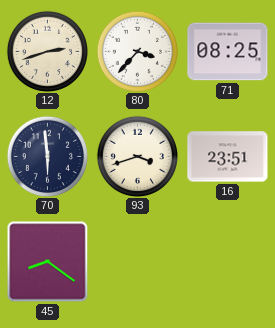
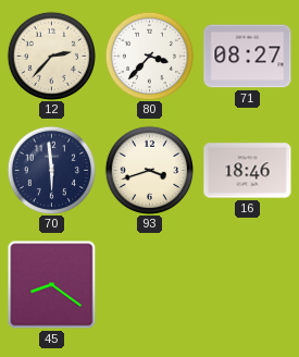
12: 2:42 -> 2:37 (51, 56)
71: 08:25 -> 08:27 (248, 57)
16: 23:51 -> 18:46 (248, 171)
